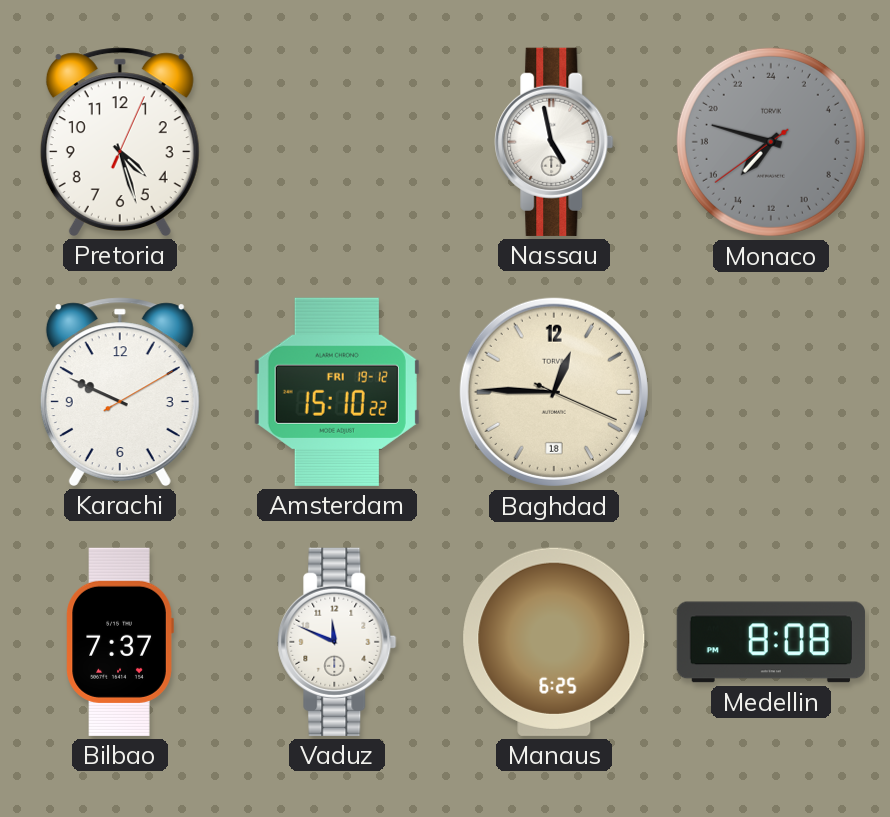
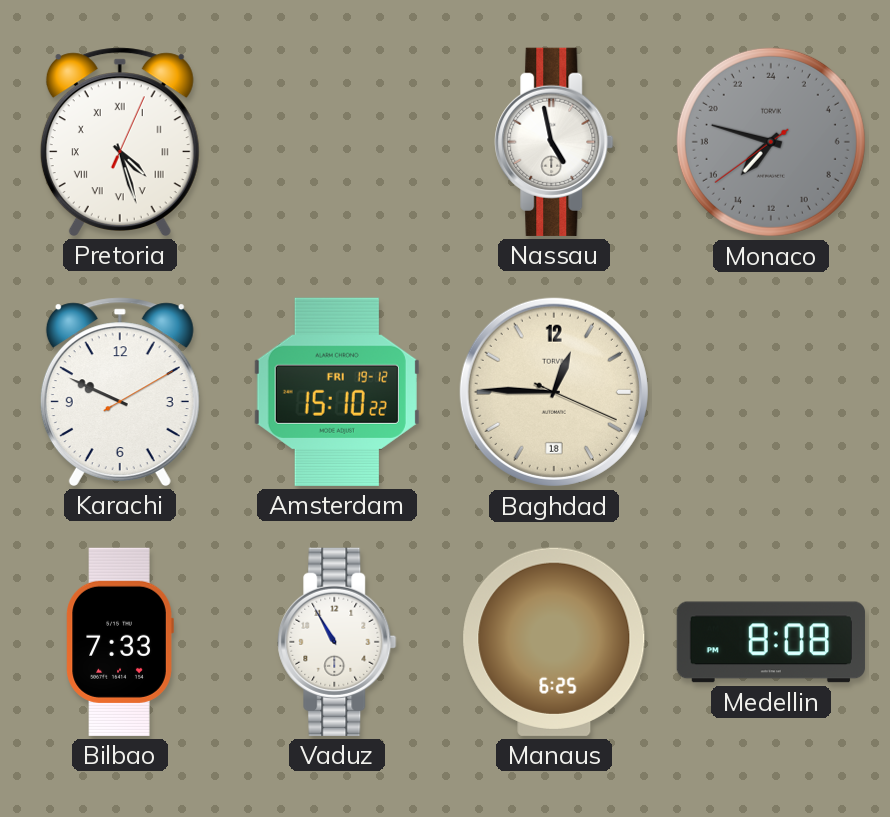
Pretoria numerals: Arabic -> Roman (120, 142)
Bilbao: 7:37 -> 7:33 (120, 642)
Vaduz: 11:49 -> 10:55 (337, 642)
